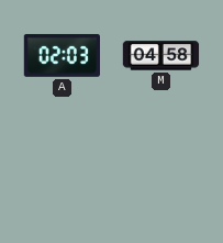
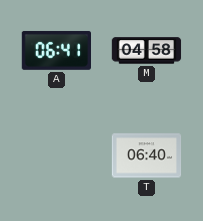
A: 02:03 -> 06:41 (56, 50)
T: none -> 06:40 (147, 156)
